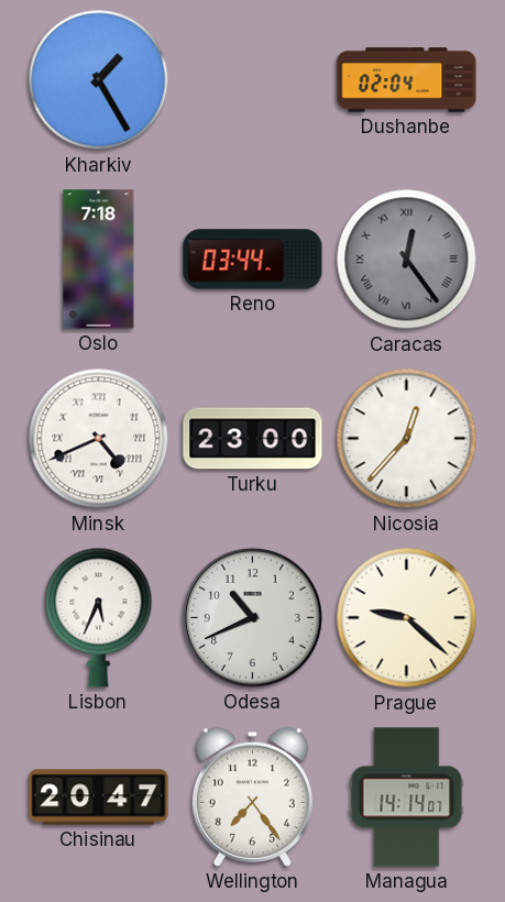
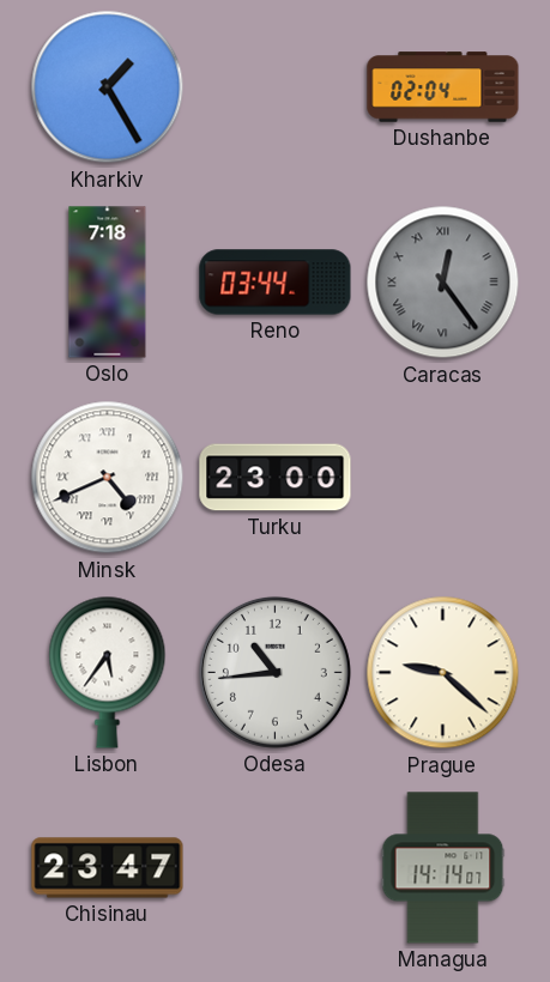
Nicosia: 12:37 -> none (407, 439)
Lisbon: 5:34 -> 5:36 (108, 672)
Odesa: 10:41 -> 10:44 (274, 672)
Chisinau: 20:47 -> 23:47 (108, 868)
Wellington: 7:24 -> none (252, 796)
